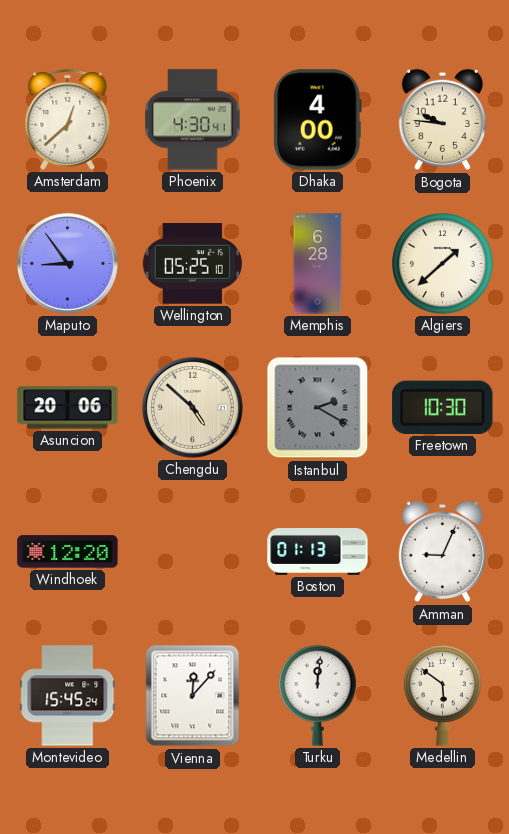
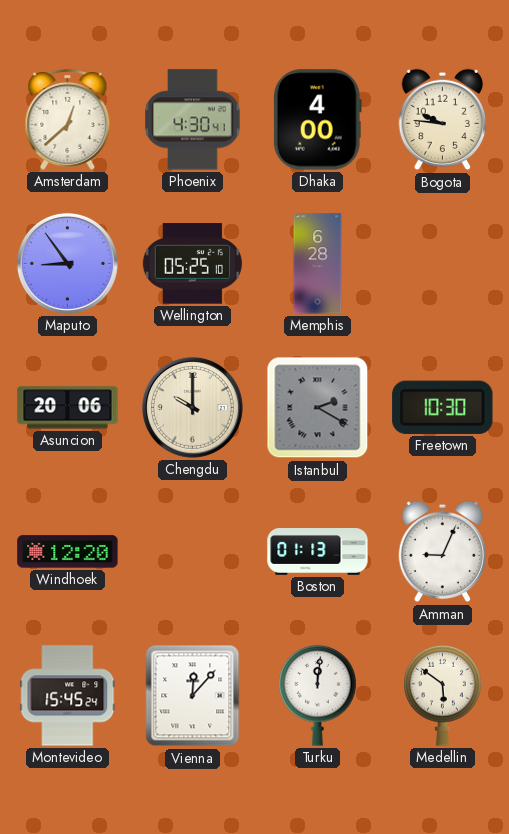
Algiers: 1:38 -> none (443, 264)
Chengdu: 4:52 -> 10:00 (192, 407)
